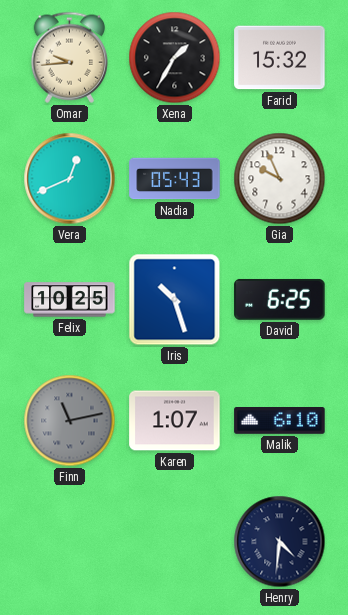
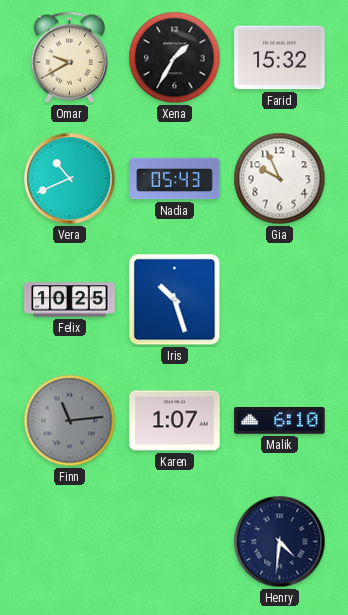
Omar: 9:44 -> 9:40 (70, 57)
Vera: 12:41 -> 10:41 (70, 179)
David: 6:25 -> none (280, 299)
Finn: 11:13 -> 11:14 (70, 421)
